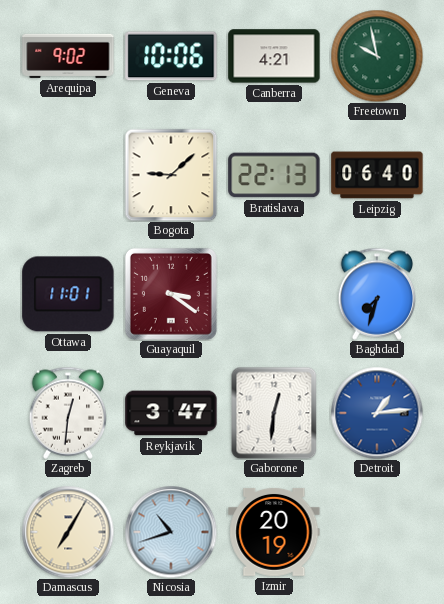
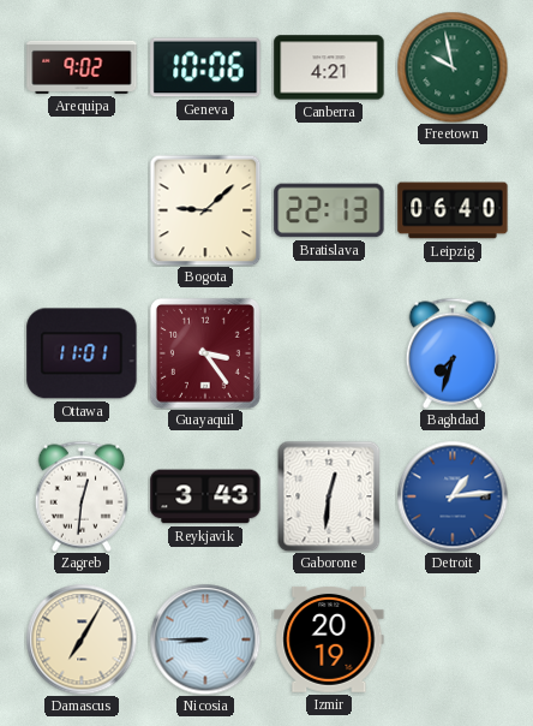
Guayaquil: 3:21 -> 3:24 (205, 353)
Reykjavik: 3:47 -> 3:43 (205, 496)
Nicosia: 10:42 -> 8:45 (205, 639)
